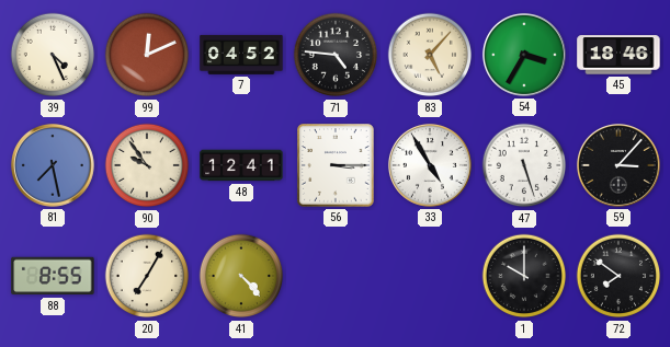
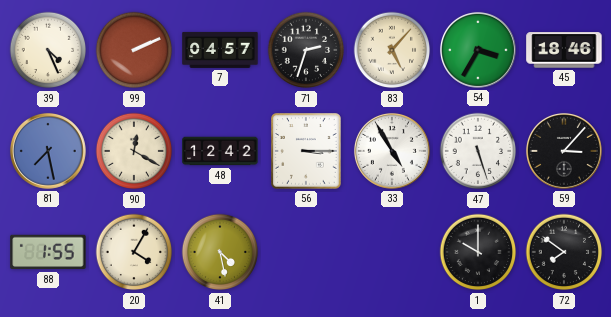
99: 12:11 -> 2:11 (134, 50)
7: 04:52 -> 04:57 (220, 50)
71: 4:46 -> 2:33 (306, 50)
90: 9:54 -> 12:20 (134, 151)
48: 12:41 -> 12:42 (220, 151)
88: 8:55 -> 1:55 (48, 252)
20: 7:05 -> 4:05 (134, 252)
41: 4:23 -> 4:28 (220, 252)
